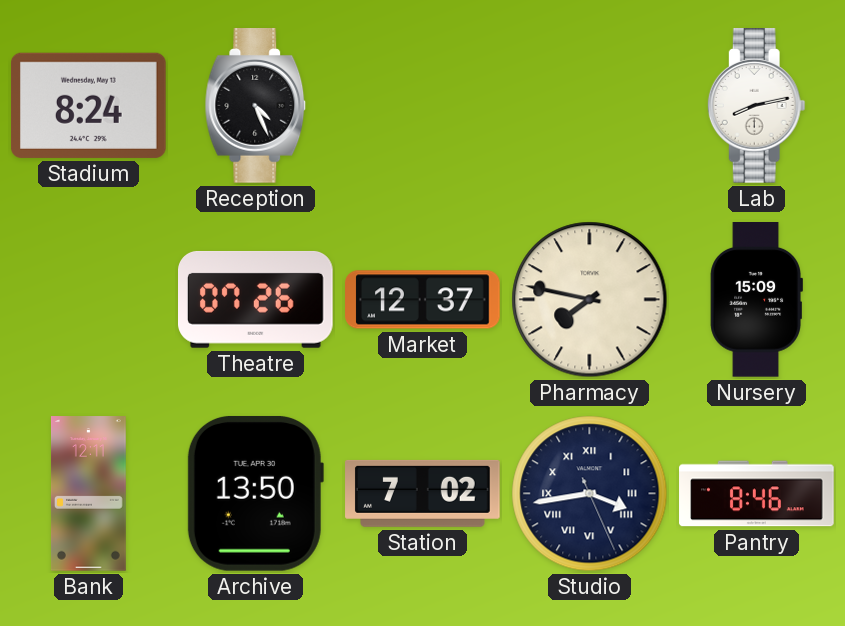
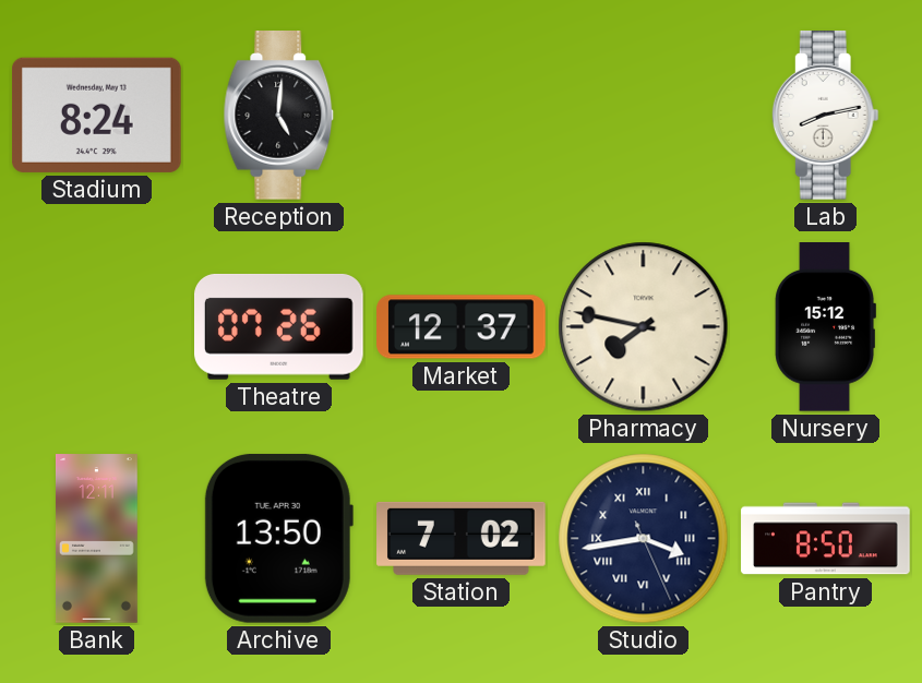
Reception: 4:26 -> 5:01 (279, 116)
Nursery: 15:09 -> 15:12 (825, 327)
Pantry: 8:46 -> 8:50 (826, 539)
